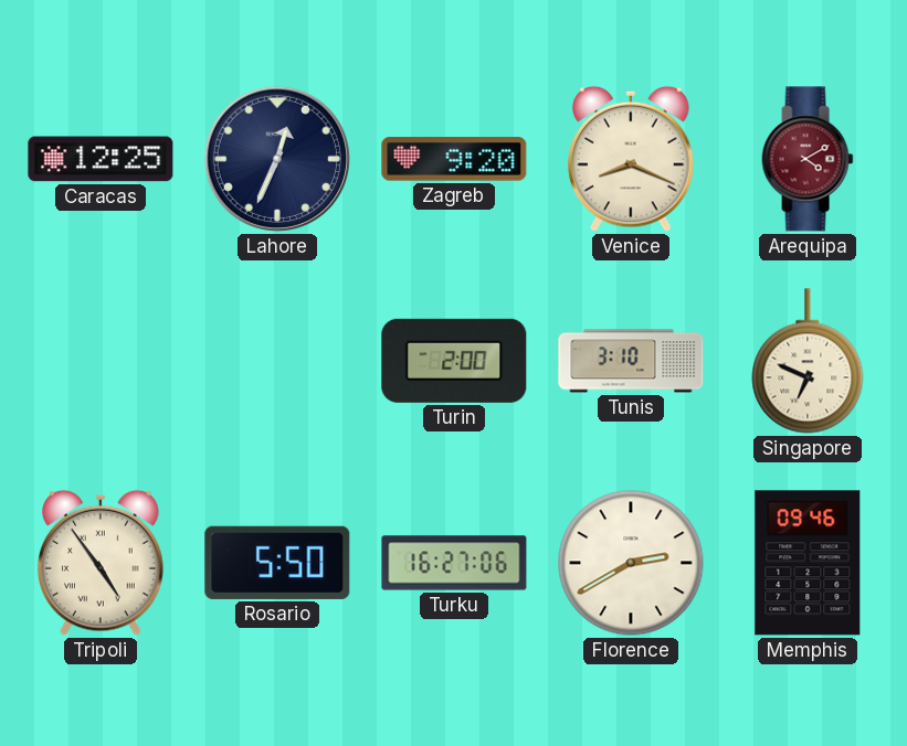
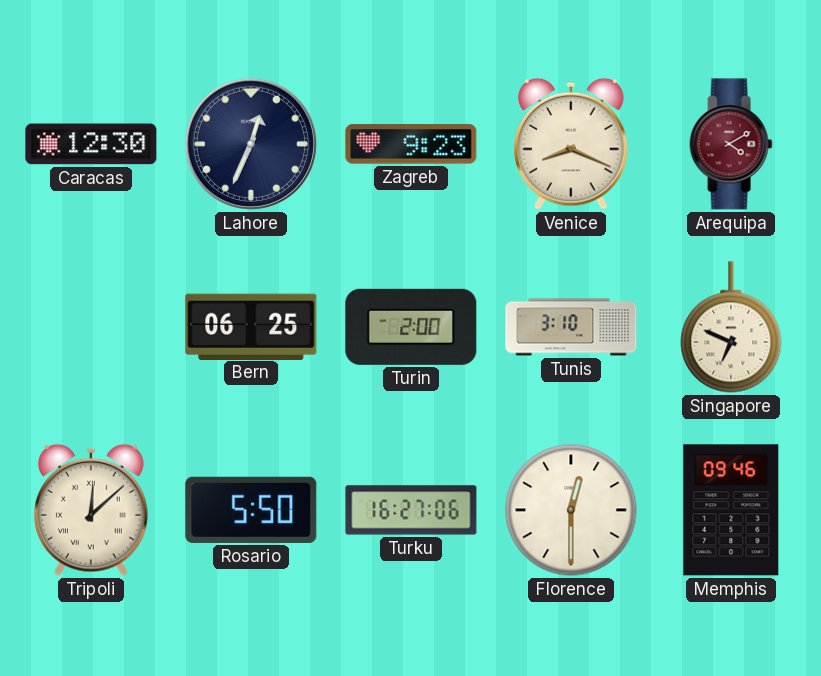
Caracas: 12:25 -> 12:30 (91, 144)
Zagreb: 9:20 -> 9:23 (411, 144)
Bern: none -> 06:25 (251, 326)
Tripoli: 4:54 -> 12:08 (91, 510)
Florence: 2:40 -> 12:30 (571, 510)
